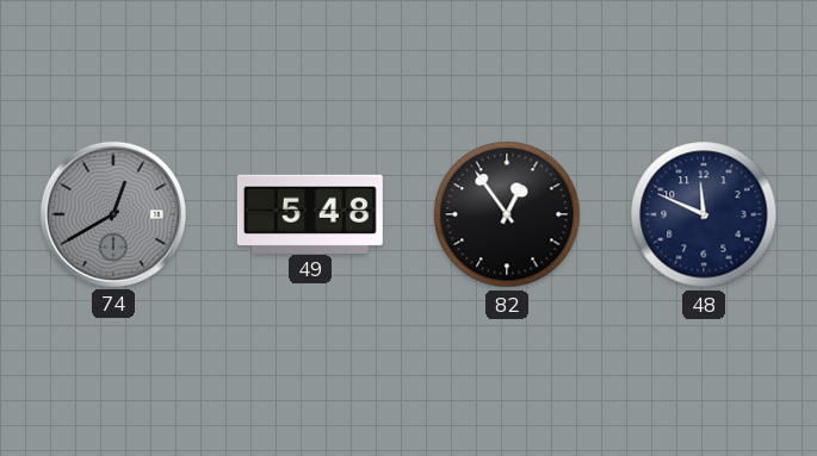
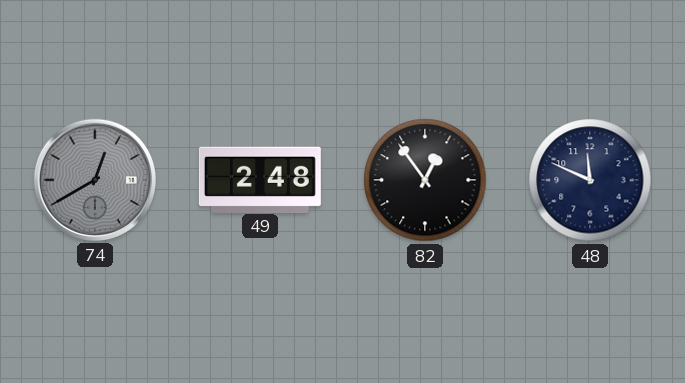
49: 5:48 -> 2:48 (260, 179)
